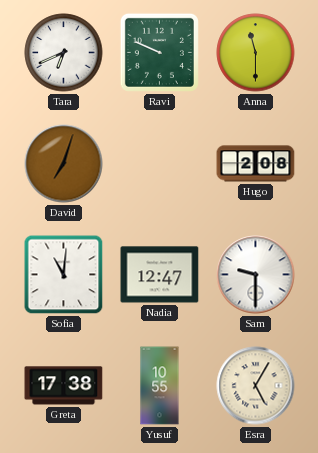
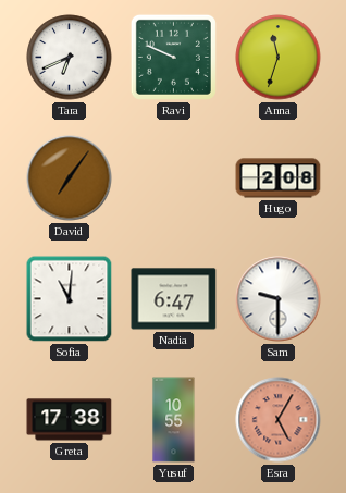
Anna: 11:30 -> 11:33 (279, 58)
David: 7:03 -> 7:06 (70, 178)
Nadia: 12:47 -> 6:47 (174, 299)
Esra dial: cream -> salmon (279, 420)
